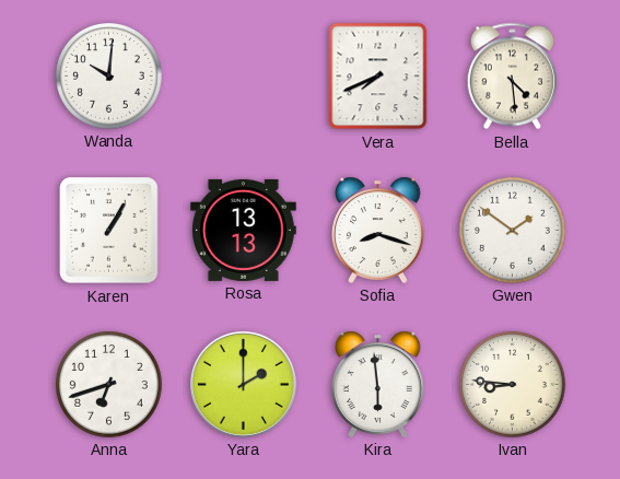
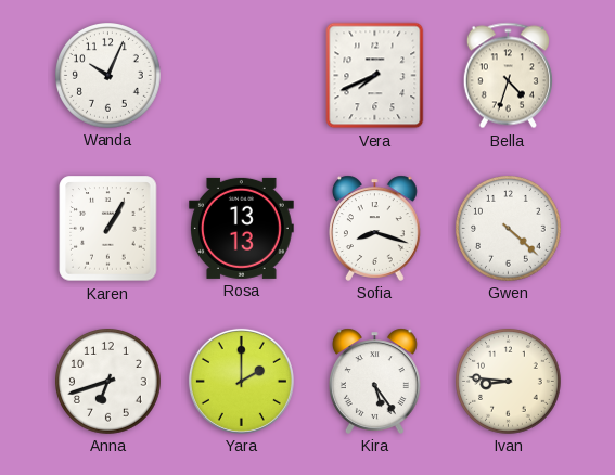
Wanda: 10:01 -> 10:04 (108, 76)
Bella: 4:29 -> 4:33 (508, 76)
Gwen: 1:51 -> 4:22 (509, 229)
Kira: 5:59 -> 5:24 (374, 381)
